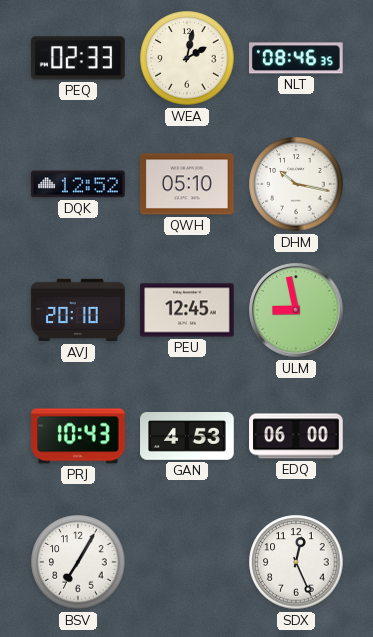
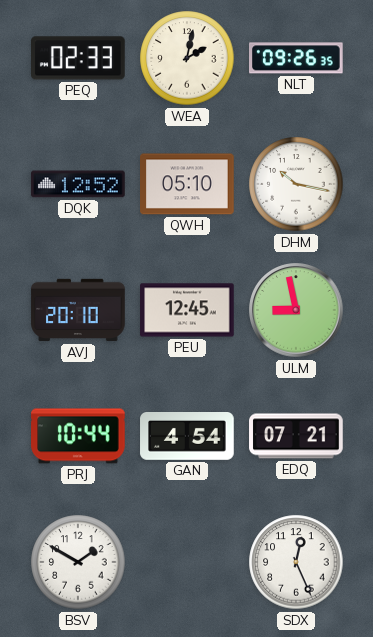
NLT: 08:46 -> 09:26 (296, 58)
PRJ: 10:43 -> 10:44 (78, 436)
GAN: 4:53 -> 4:54 (187, 437)
EDQ: 06:00 -> 07:21 (296, 436)
BSV: 7:05 -> 1:50 (78, 562)
